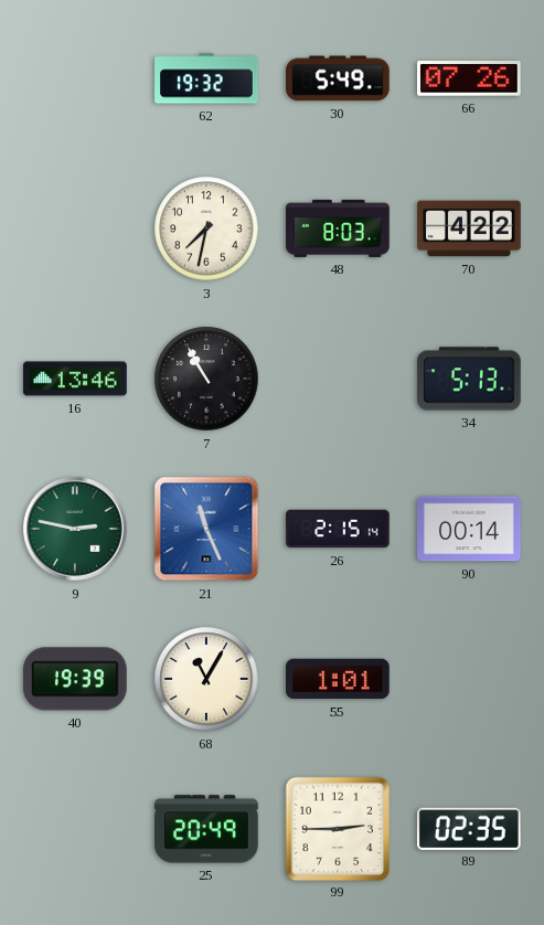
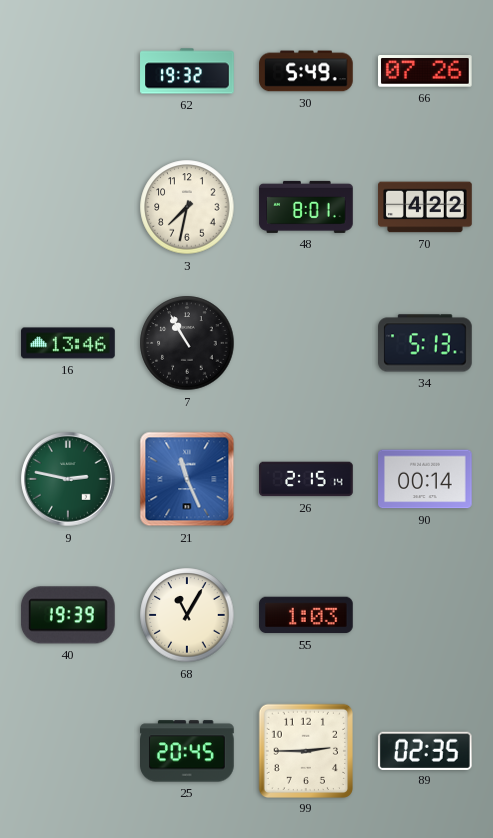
48: 8:03 -> 8:01 (306, 207)
55: 1:01 -> 1:03 (307, 615)
25: 20:49 -> 20:45 (188, 751)
